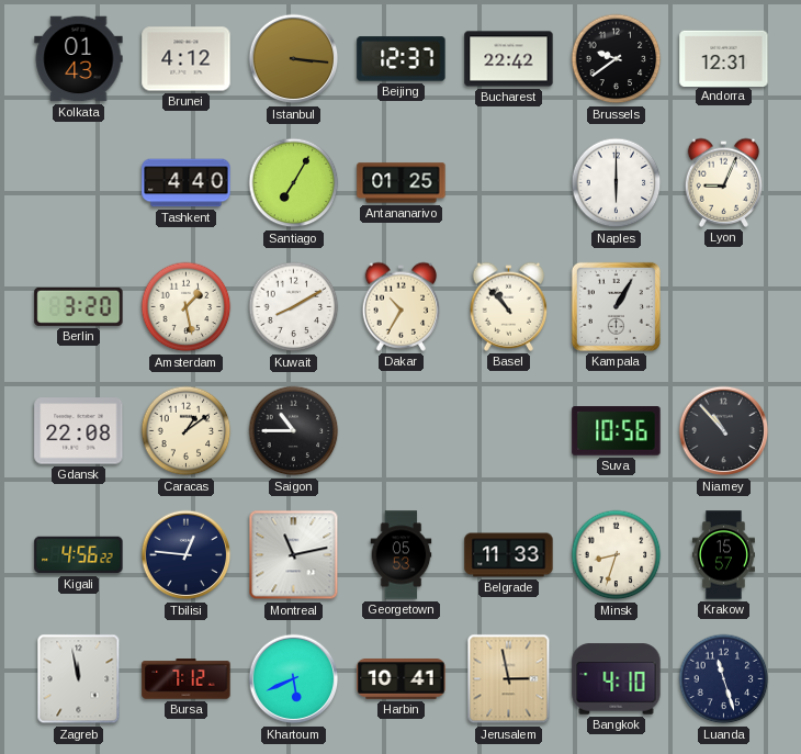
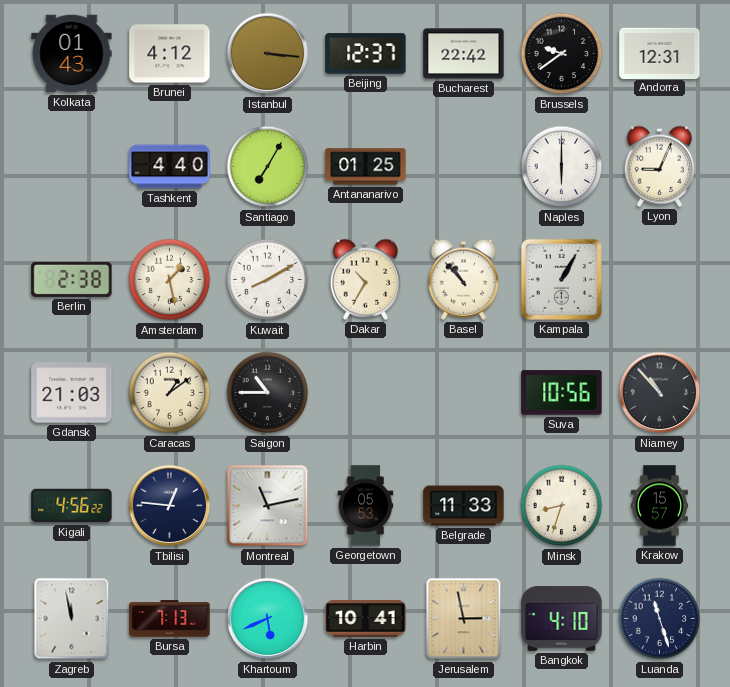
Berlin: 3:20 -> 2:38 (72, 279)
Gdansk: 22:08 -> 21:03 (72, 393)
Bursa: 7:12 -> 7:13 (170, 619)
